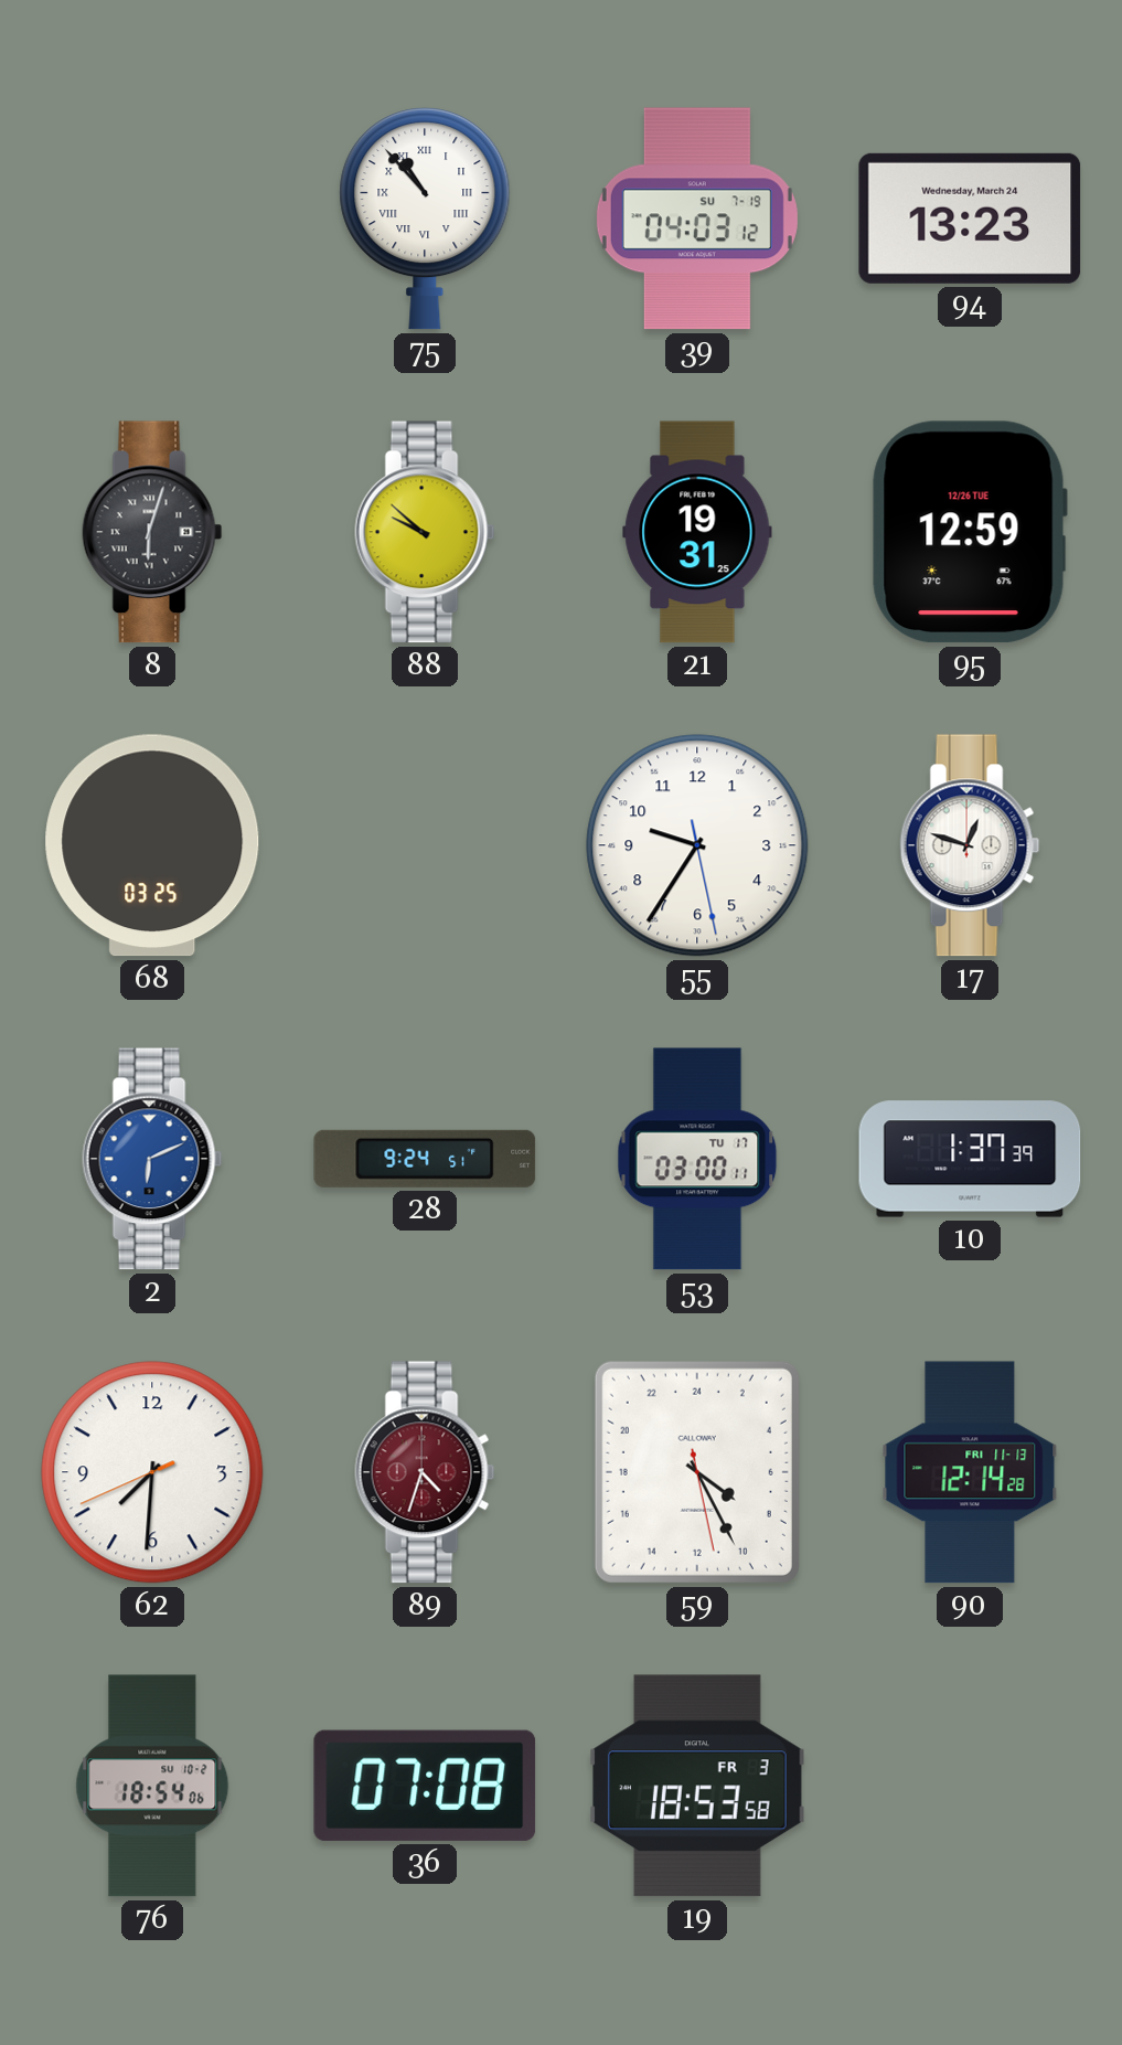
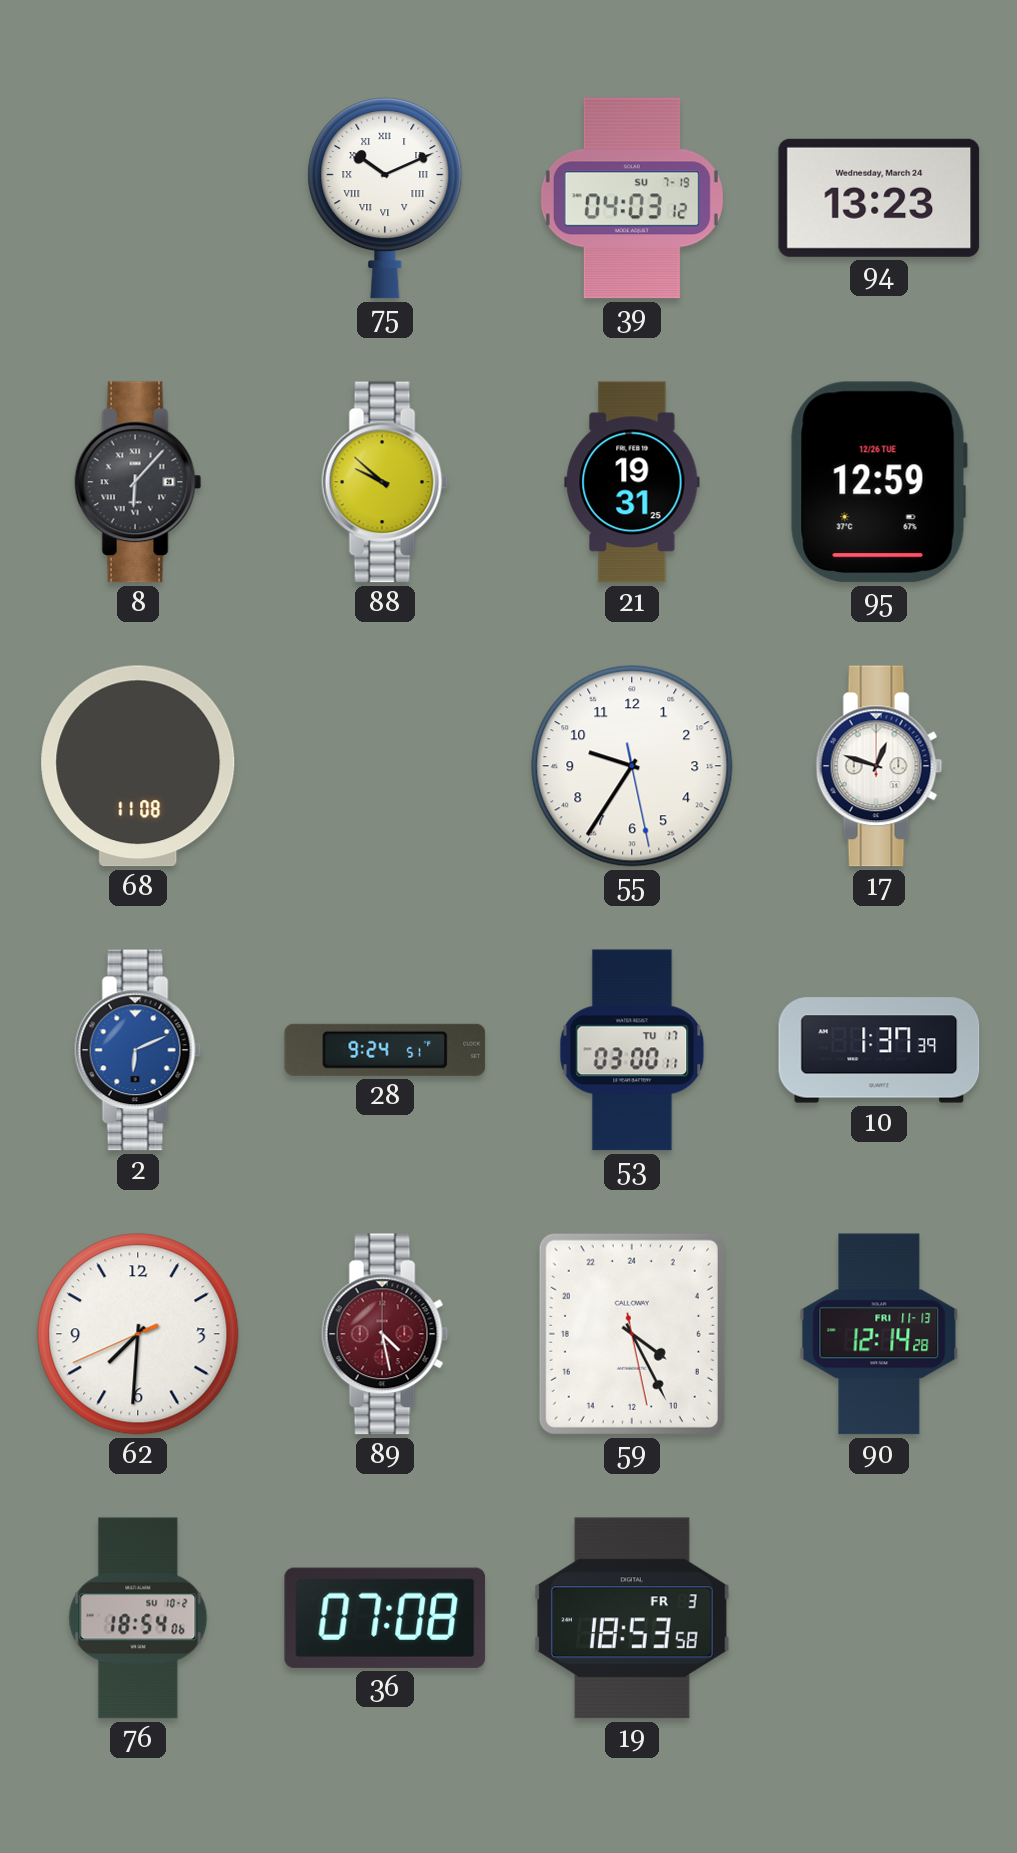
75: 10:53 -> 10:11 (385, 199)
8: 6:03 -> 6:07 (138, 482)
68: 03:25 -> 11:08 (138, 766)
89: 4:33 -> 4:28 (385, 1334)
